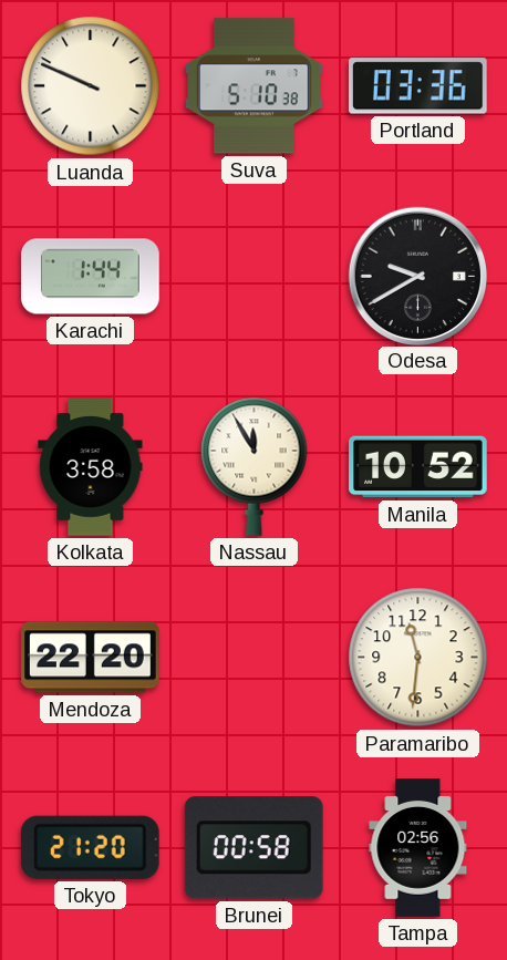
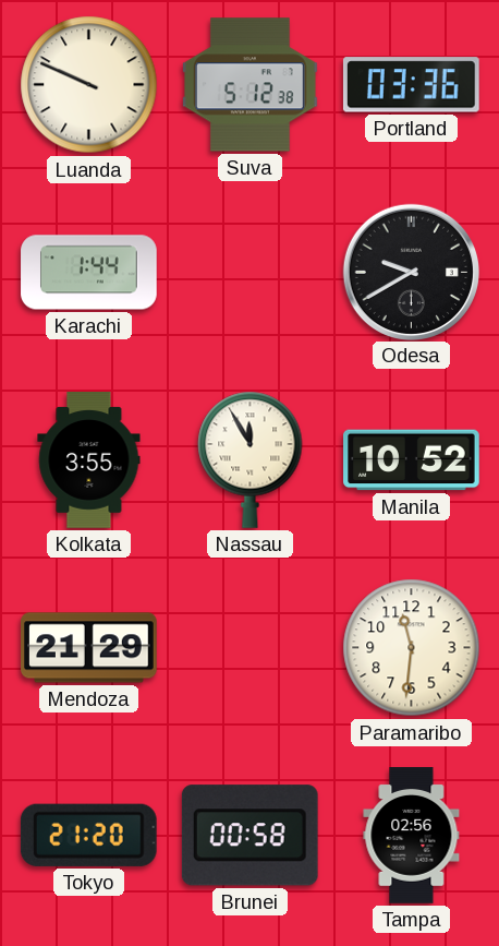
Suva: 5:10 -> 5:12 (251, 85)
Kolkata: 3:58 -> 3:55 (89, 460)
Mendoza: 22:20 -> 21:29 (89, 648)
